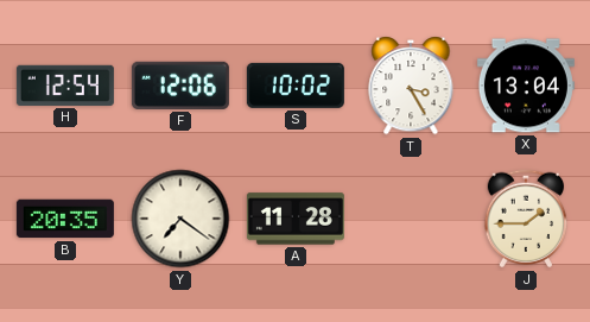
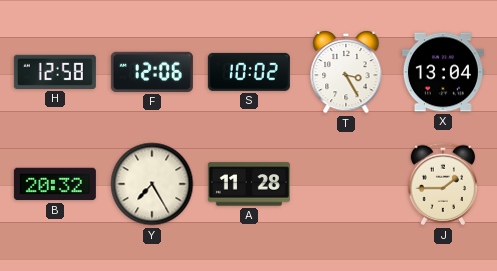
H: 12:54 -> 12:58 (55, 72)
B: 20:35 -> 20:32 (55, 184)
Y: 7:21 -> 7:25 (152, 184)
